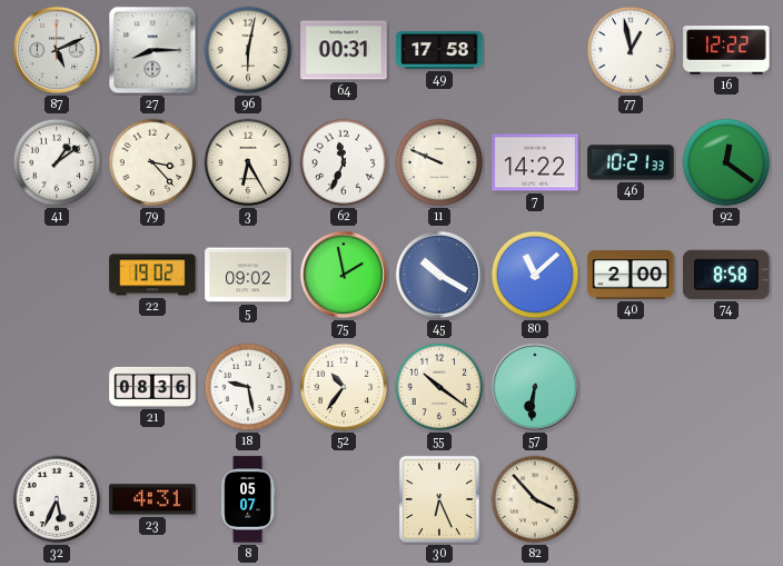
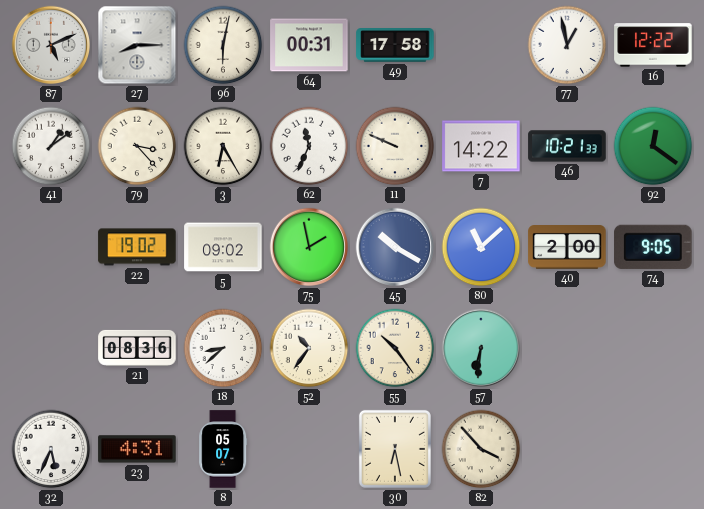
74: 8:58 -> 9:05 (653, 247)
18: 9:28 -> 8:38 (223, 348)
55: 10:21 -> 10:24 (395, 348)
30: 6:26 -> 6:28 (395, 449)
